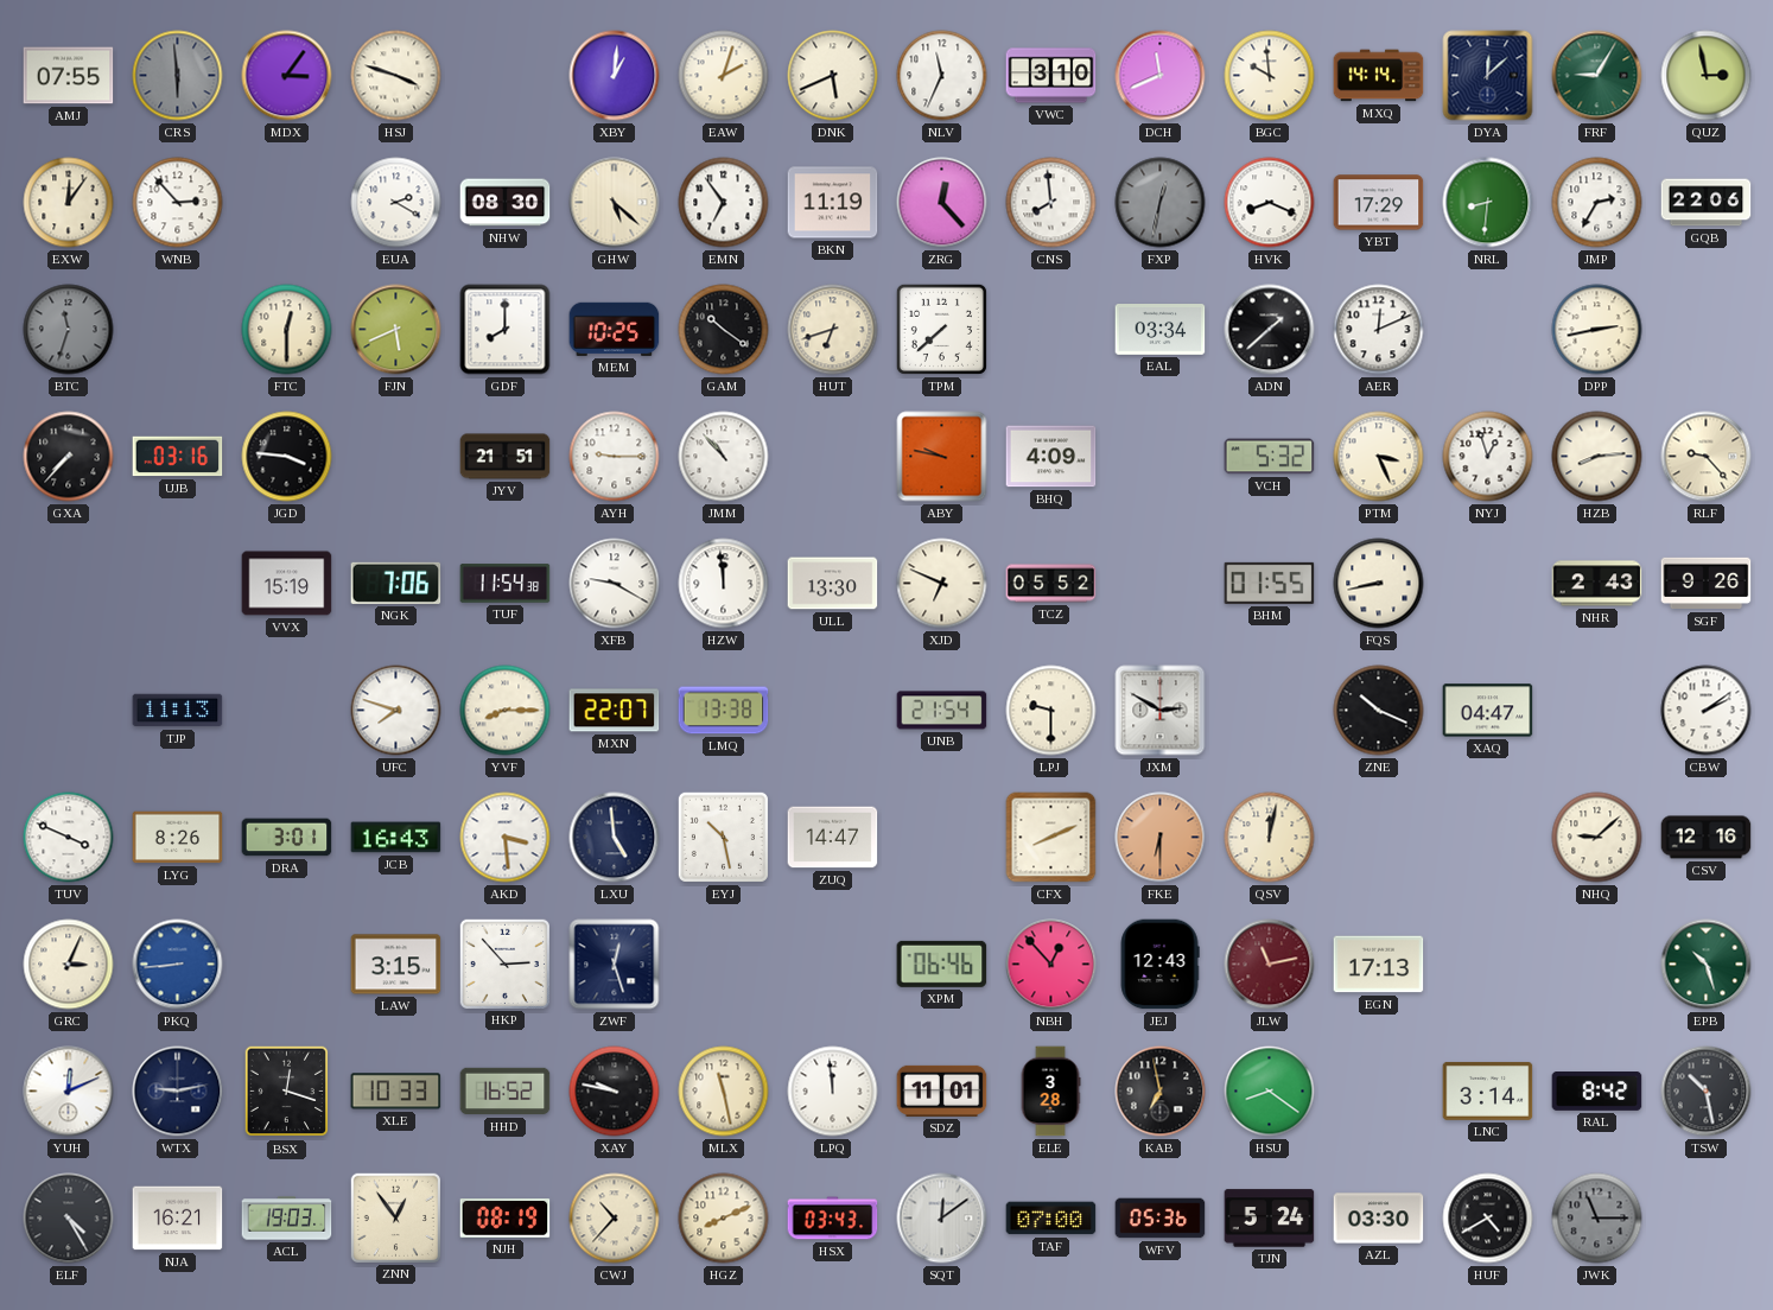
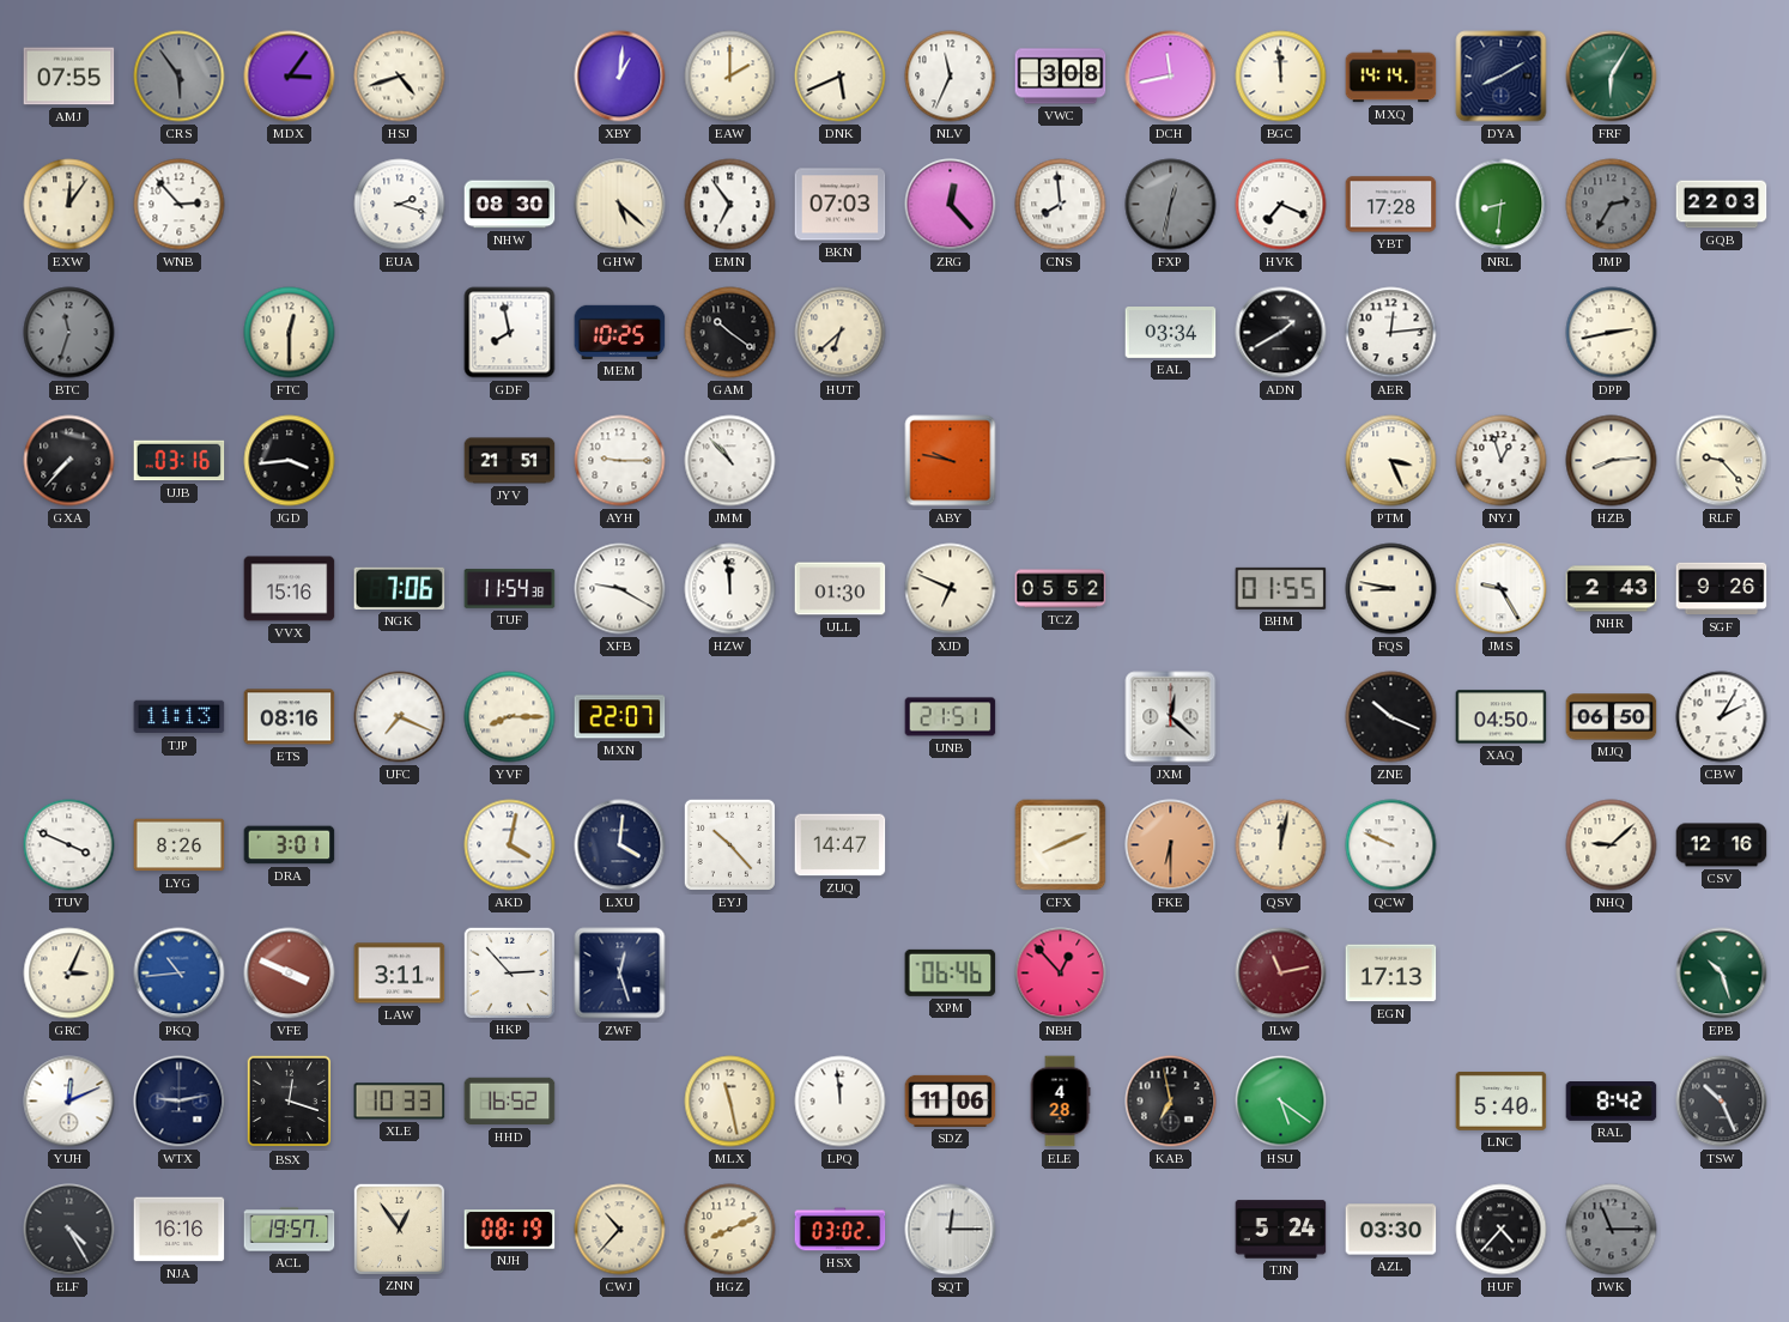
CRS: 5:59 -> 5:54 (180, 77)
HSJ: 3:48 -> 4:42 (400, 77)
EAW: 2:03 -> 2:00 (730, 77)
VWC: 3:10 -> 3:08 (1061, 77)
DCH: 11:41 -> 11:43 (1171, 77)
BGC: 9:59 -> 11:59 (1281, 77)
DYA: 12:08 -> 8:10 (1502, 77)
FRF: 9:05 -> 6:05 (1612, 77)
QUZ: 2:58 -> none (1707, 76)
EUA: 2:20 -> 2:18 (400, 205)
BKN: 11:19 -> 07:03 (841, 205)
HVK: 8:19 -> 7:19 (1281, 205)
YBT: 17:29 -> 17:28 (1391, 205)
JMP dial: white -> grey (1612, 205)
GQB: 22:06 -> 22:03 (1722, 205)
FJN: 5:41 -> none (396, 330)
GDF: 8:00 -> 7:58 (510, 333)
HUT: 6:42 -> 6:38 (841, 333)
TPM: 7:38 -> none (941, 329)
ADN: 1:38 -> 1:40 (1281, 333)
AER: 12:11 -> 12:14 (1391, 333)
JGD: 3:46 -> 3:44 (290, 461)
BHQ: 4:09 -> none (1051, 457)
VCH: 5:32 -> none (1270, 457)
VVX: 15:19 -> 15:16 (290, 589)
ULL: 13:30 -> 01:30 (841, 589)
FQS: 8:43 -> 8:47 (1391, 589)
JMS: none -> 9:25 (1502, 589)
ETS: none -> 08:16 (290, 717)
UFC: 7:48 -> 7:19 (400, 717)
LMQ: 13:38 -> none (724, 711)
UNB: 21:54 -> 21:51 (951, 717)
LPJ: 9:30 -> none (1051, 711)
JXM: 2:50 -> 12:22 (1171, 717)
XAQ: 04:47 -> 04:50 (1502, 717)
MJQ: none -> 06:50 (1612, 717)
CBW: 2:09 -> 2:05 (1722, 717)
JCB: 16:43 -> none (396, 838)
AKD: 3:29 -> 4:02 (510, 845)
LXU: 4:59 -> 4:01 (620, 845)
EYJ: 10:28 -> 10:23 (729, 844)
QCW: none -> 9:49 (1391, 845)
PKQ: 8:44 -> 10:44 (180, 974)
VFE: none -> 3:49 (290, 974)
LAW: 3:15 -> 3:11 (400, 974)
JEJ: 12:43 -> none (1159, 965)
XAY: 9:47 -> none (615, 1092)
SDZ: 11:01 -> 11:06 (951, 1100)
ELE: 3:28 -> 4:28 (1060, 1102)
HSU: 8:21 -> 5:21 (1281, 1102)
LNC: 3:14 -> 5:40 (1502, 1102)
TSW: 10:28 -> 10:26 (1722, 1102)
NJA: 16:21 -> 16:16 (180, 1230)
ACL: 19:03 -> 19:57 (290, 1230)
HSX: 03:43 -> 03:02 (841, 1230)
SQT: 12:09 -> 12:15 (951, 1230)
TAF: 07:00 -> none (1051, 1219)
WFV: 05:36 -> none (1161, 1219)
HUF: 4:40 -> 4:37 (1502, 1230)
